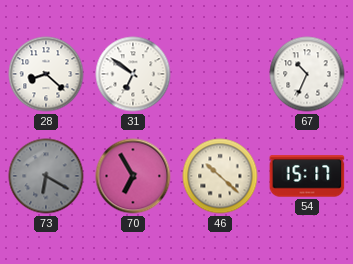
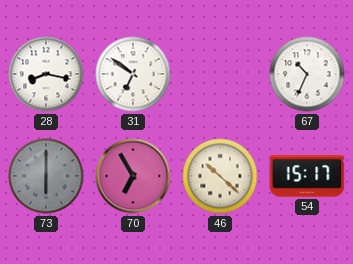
28: 8:22 -> 8:17 (46, 74)
73: 6:20 -> 6:00 (46, 176)
